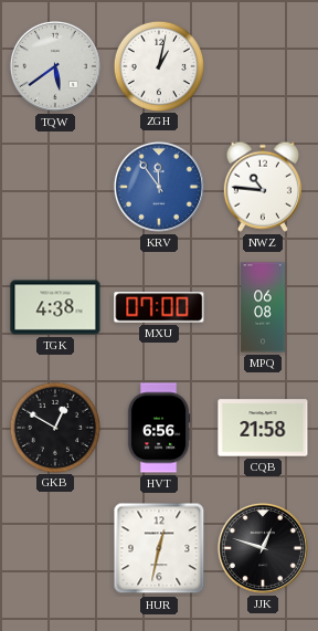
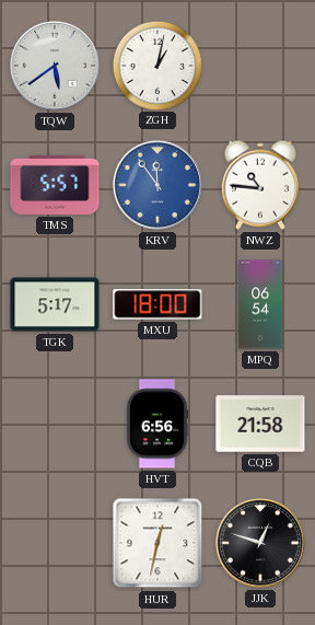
TMS: none -> 5:57 (55, 185)
TGK: 4:38 -> 5:17 (55, 304)
MXU: 07:00 -> 18:00 (157, 304)
MPQ: 06:08 -> 06:54 (260, 304)
GKB: 12:50 -> none (54, 427)
